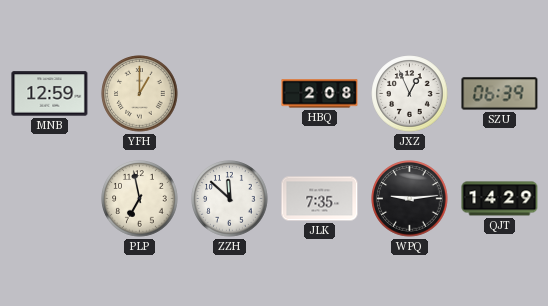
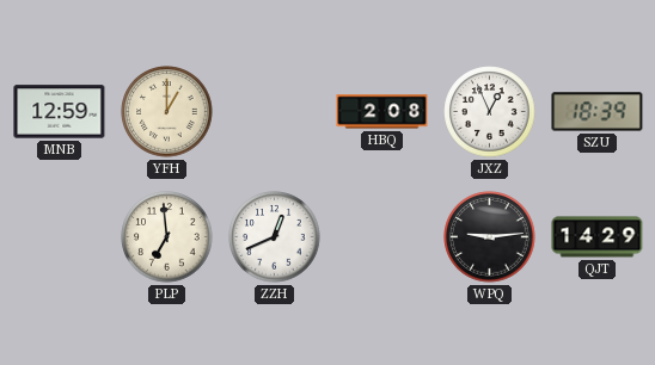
SZU: 06:39 -> 18:39 (598, 112)
PLP: 6:58 -> 6:59 (167, 237)
ZZH: 11:52 -> 12:41 (275, 237)
JLK: 7:35 -> none (320, 199)
